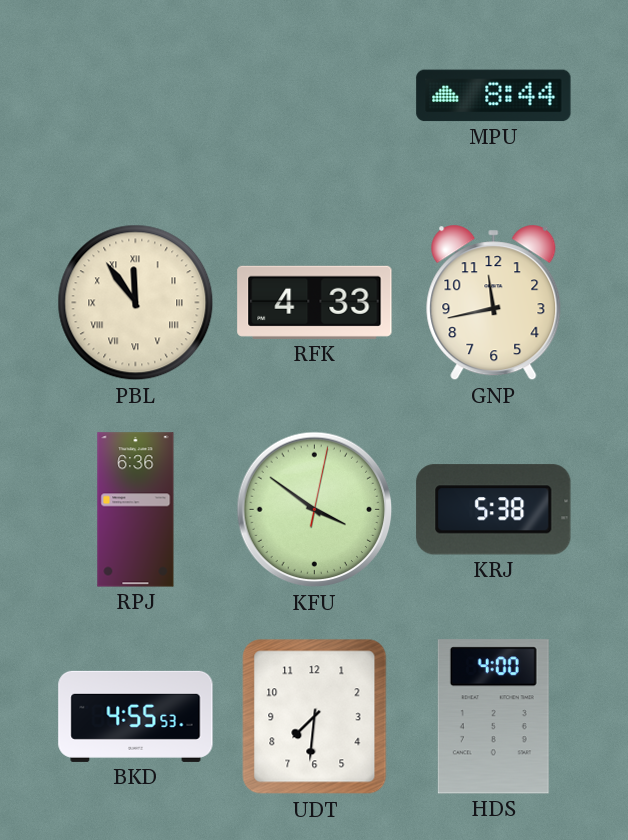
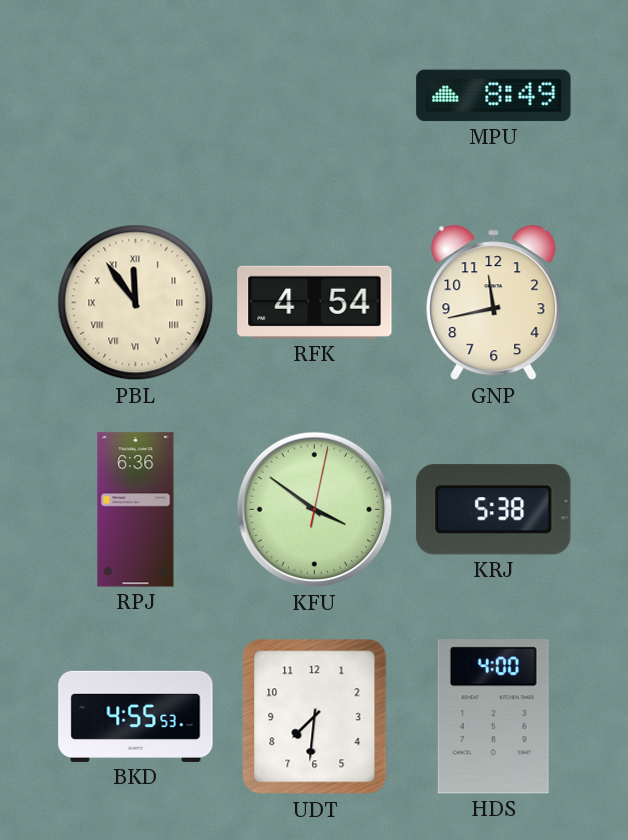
MPU: 8:44 -> 8:49 (494, 96)
RFK: 4:33 -> 4:54 (315, 302)
